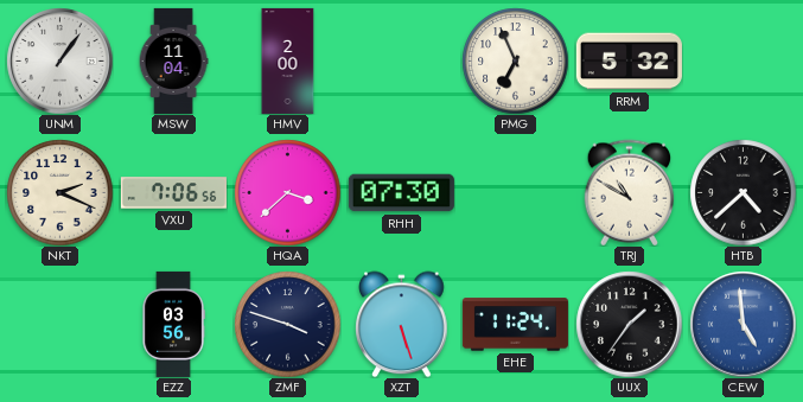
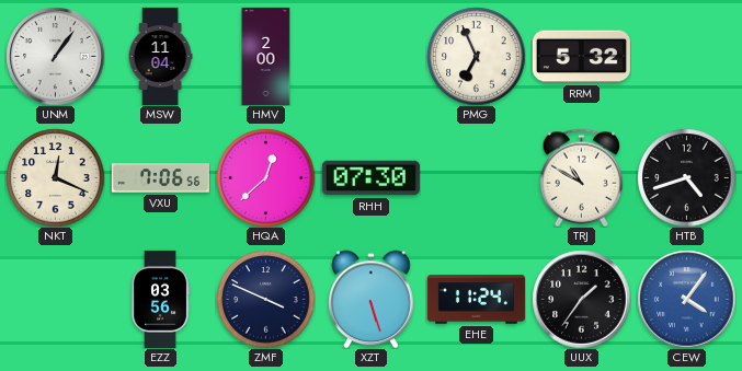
NKT: 2:19 -> 12:19 (55, 177)
HQA: 3:38 -> 12:38 (265, 177)
HTB: 4:38 -> 4:42 (686, 177)
ZMF: 3:48 -> 3:49 (265, 299)
CEW: 4:59 -> 4:06 (686, 299)
